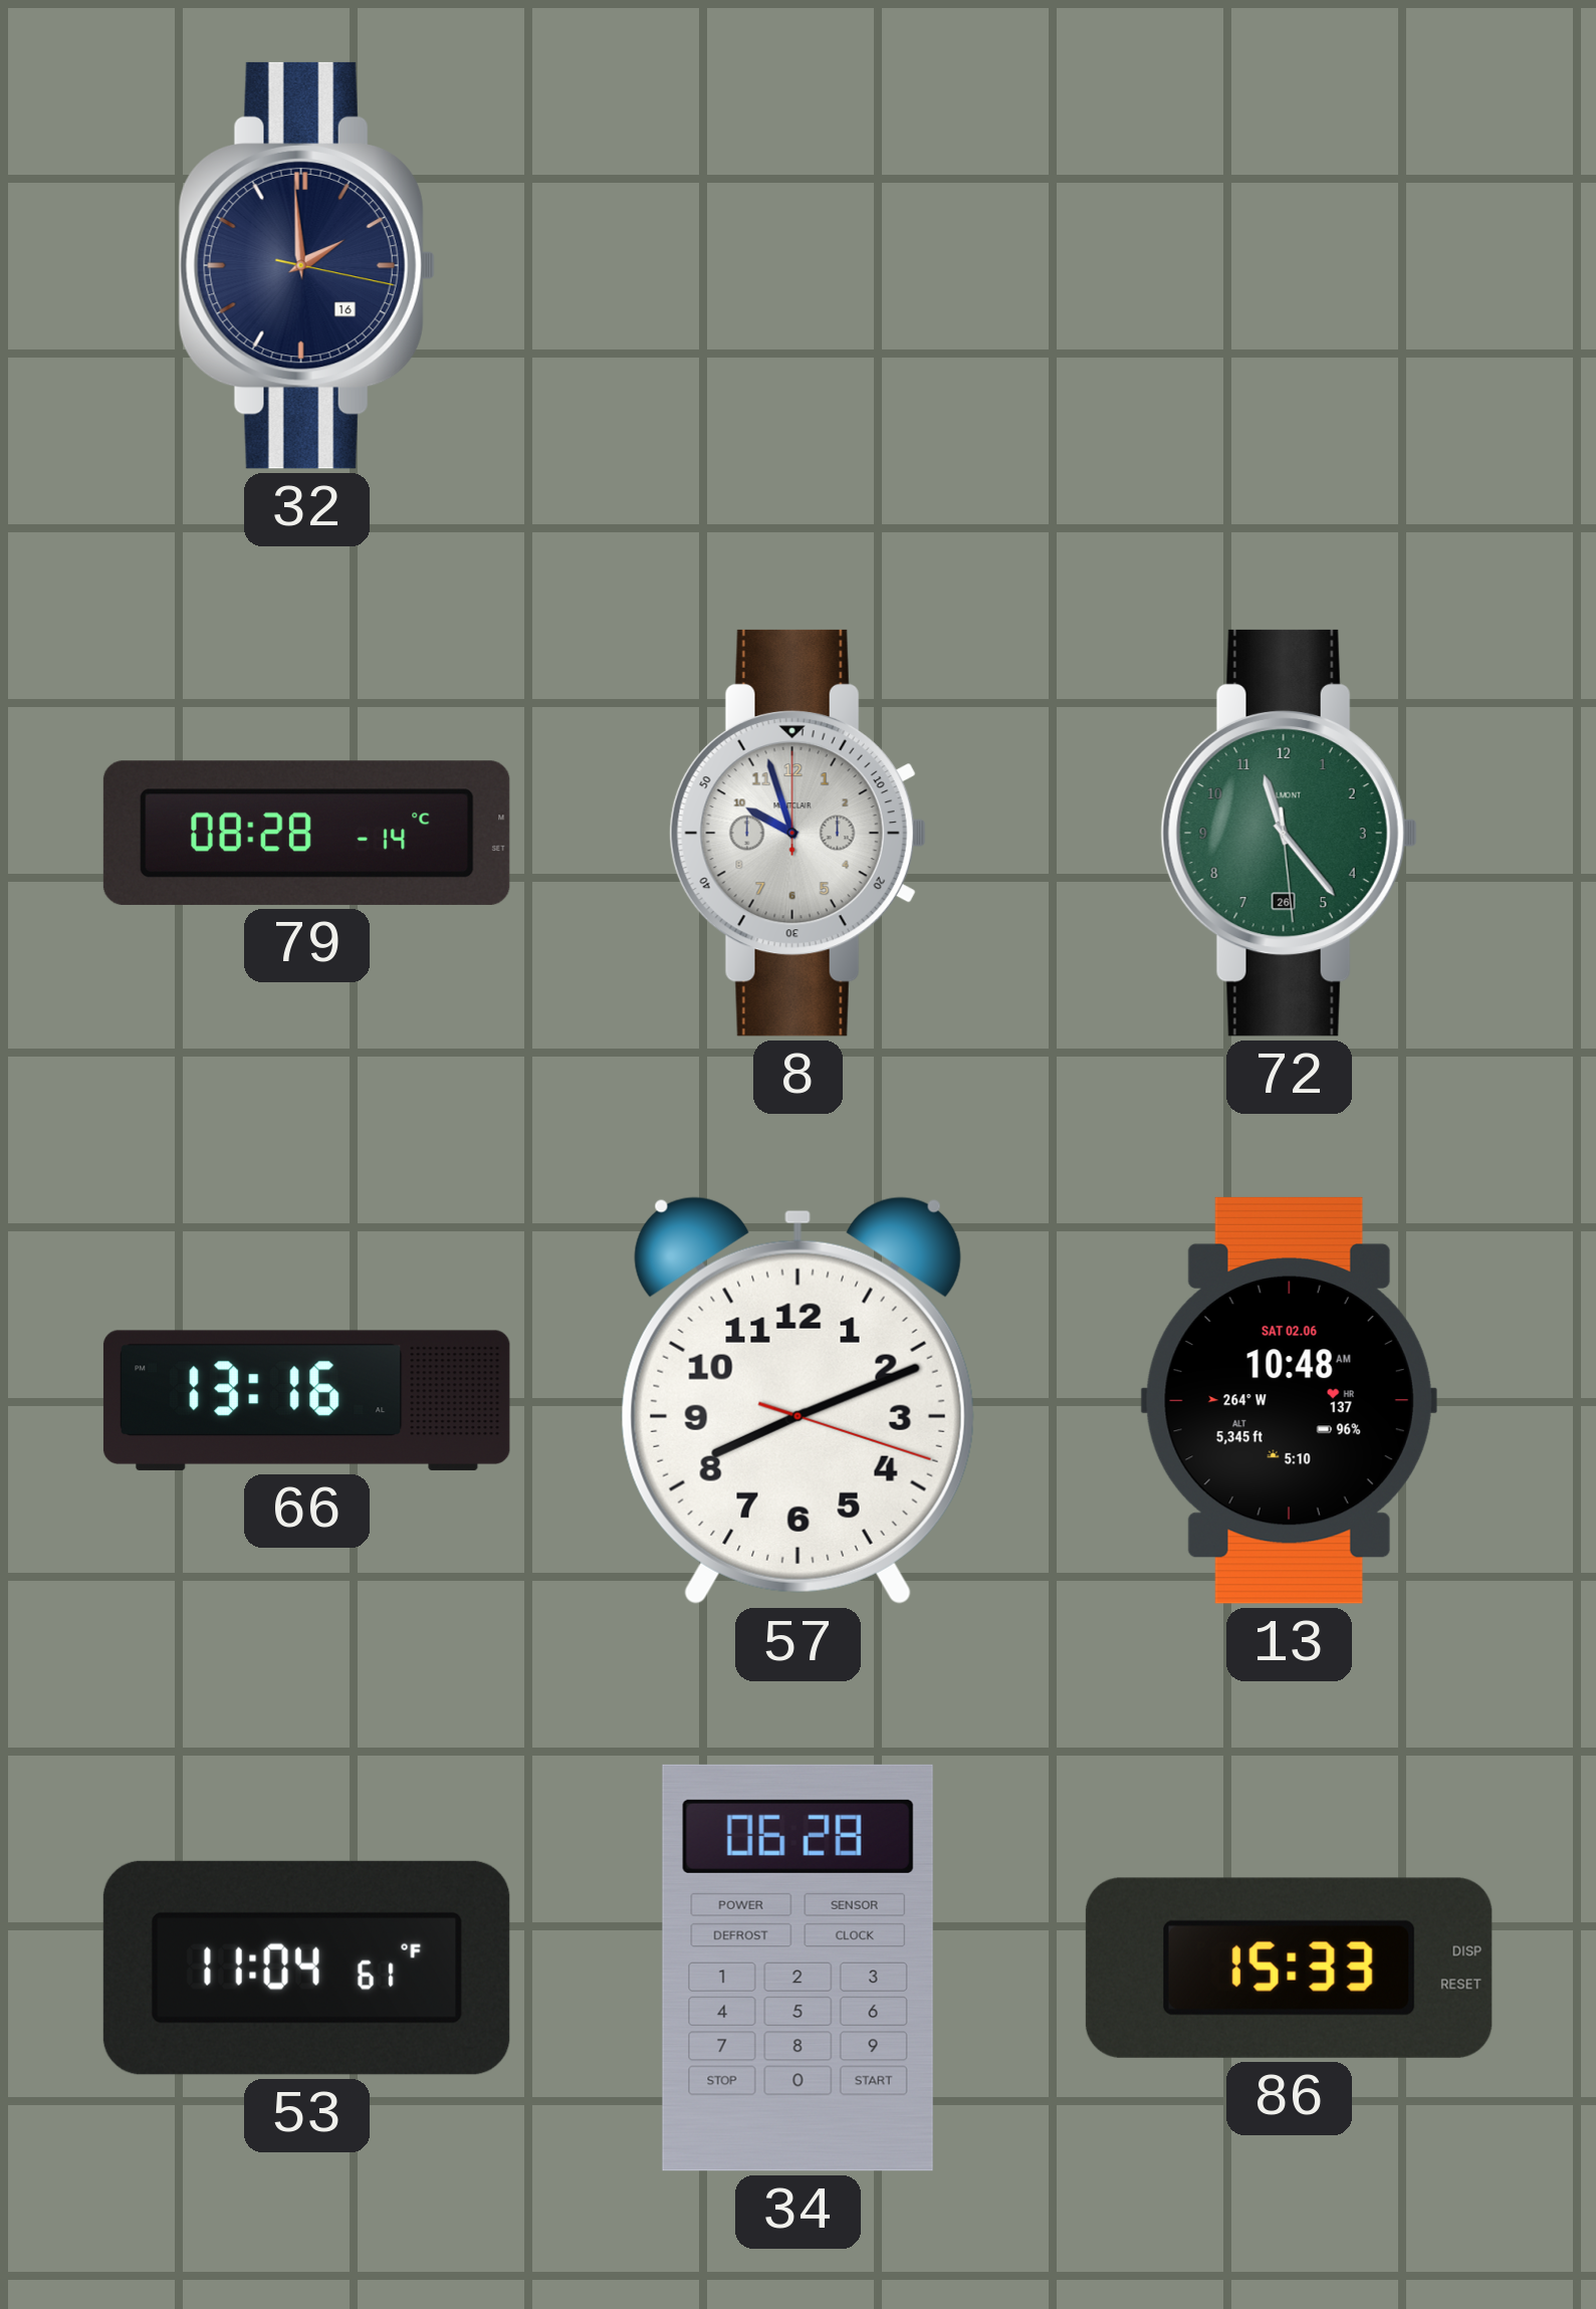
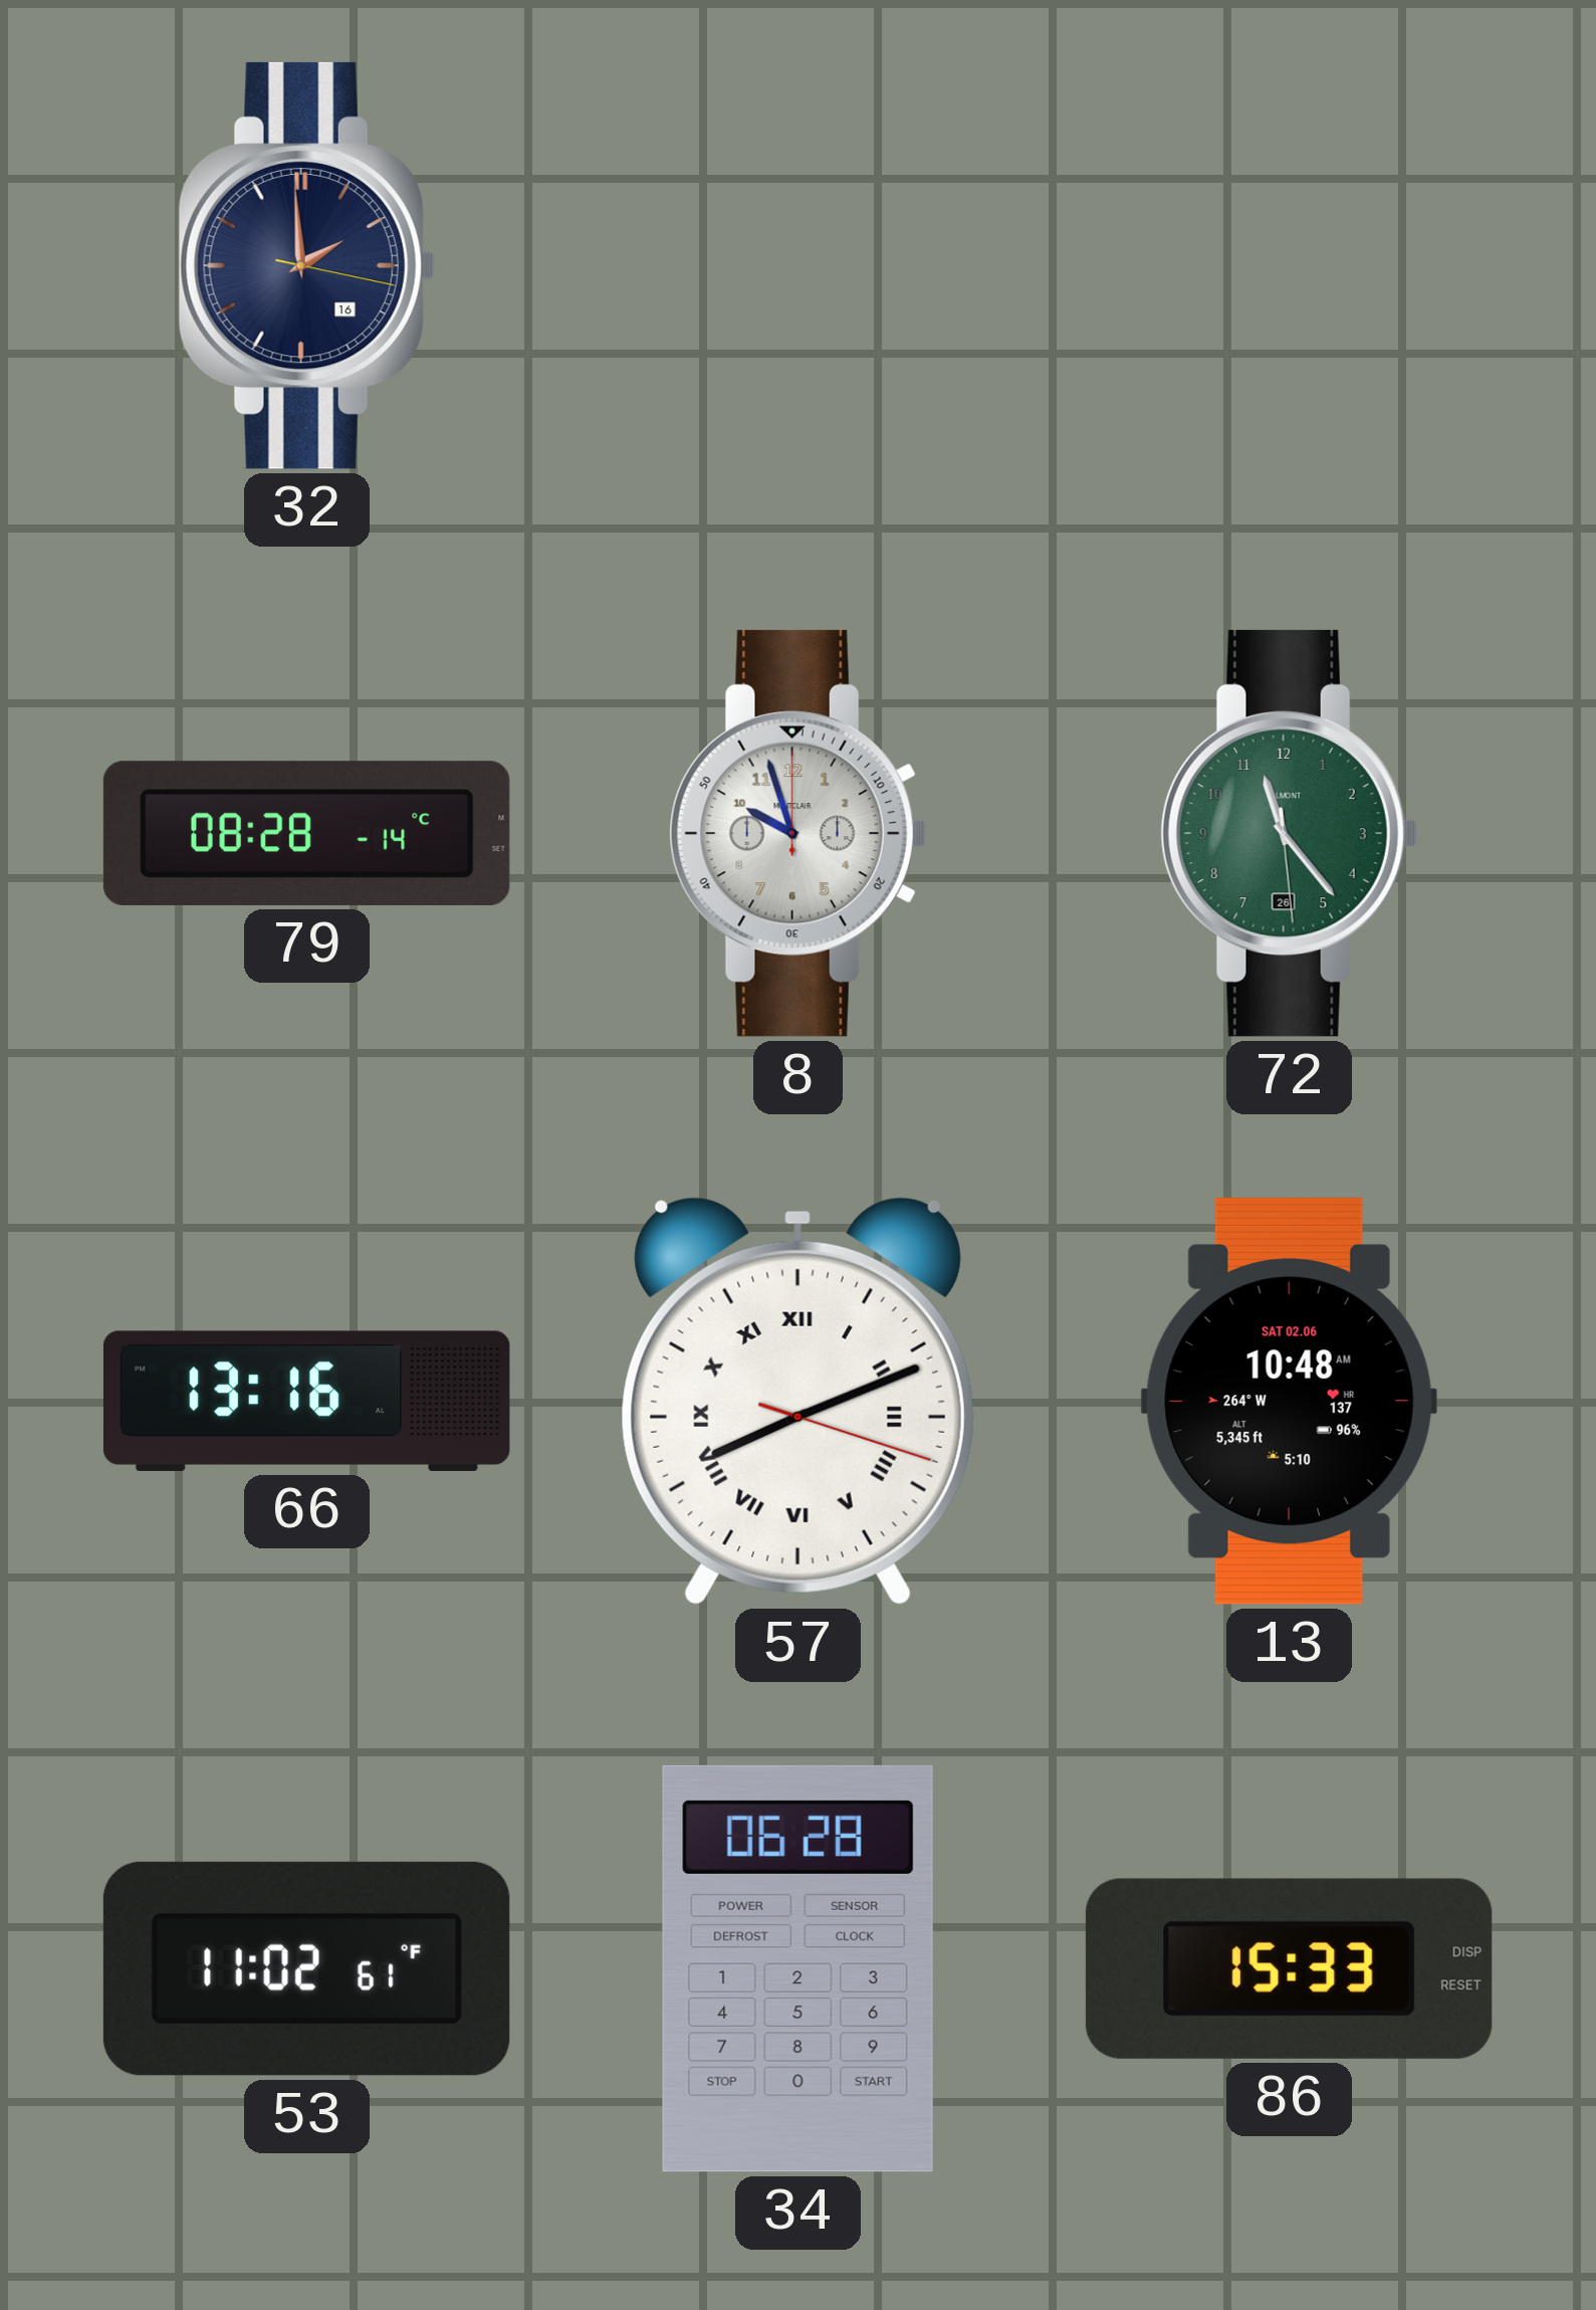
57 numerals: Arabic -> Roman (797, 1401)
53: 11:04 -> 11:02 (306, 1968)
